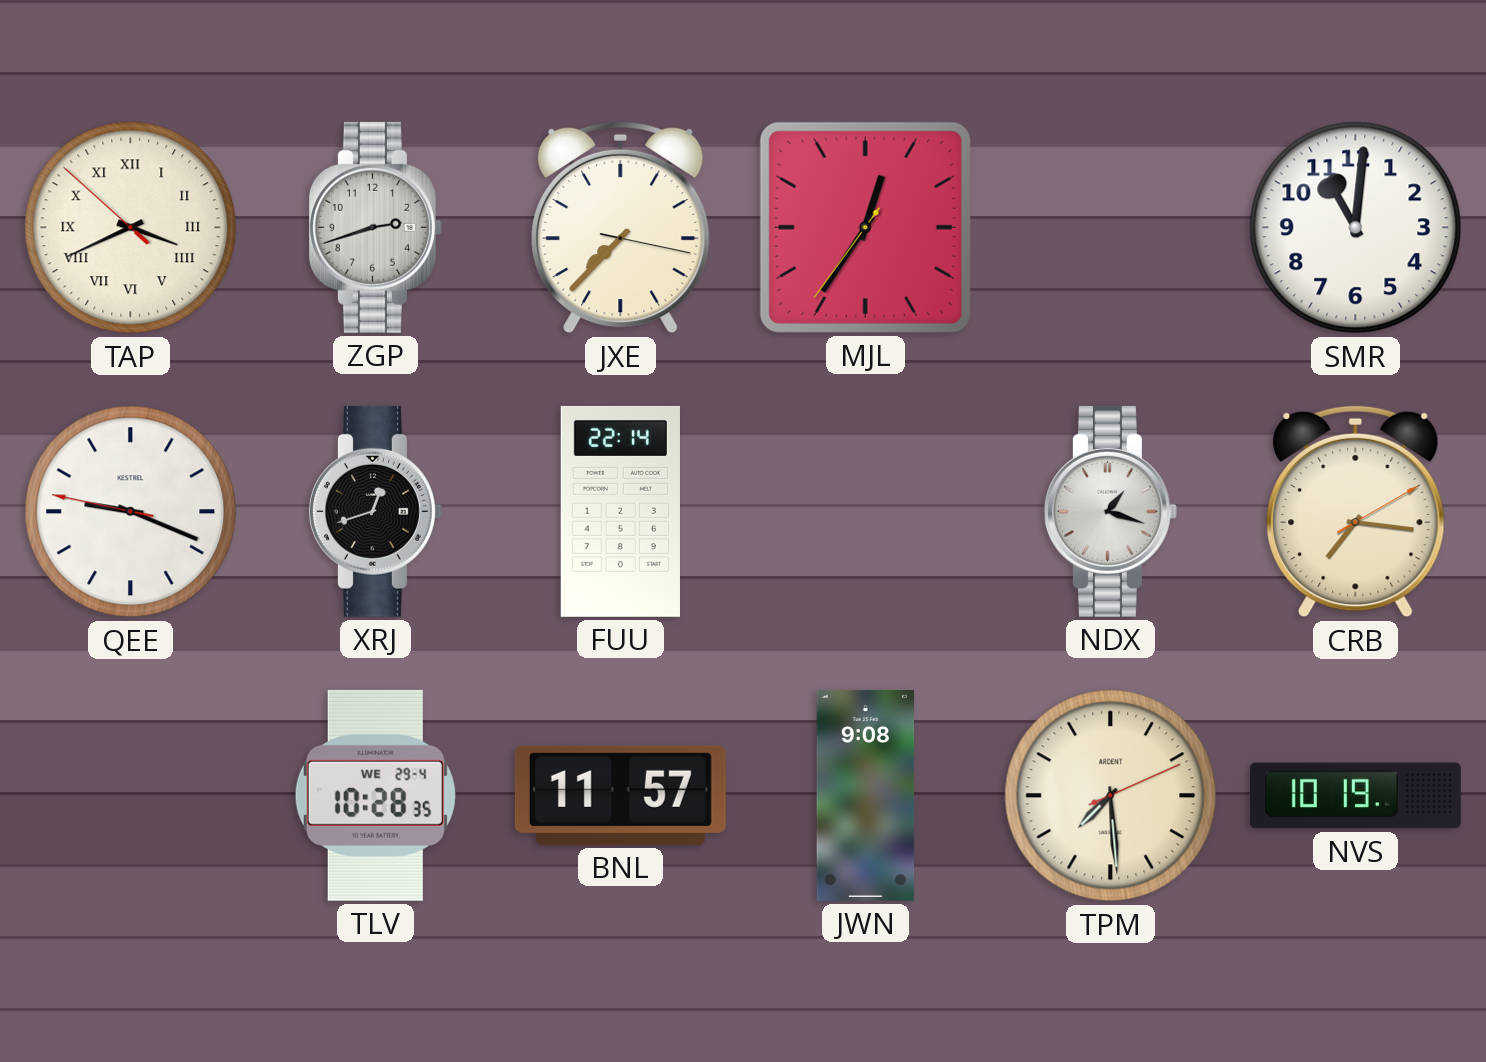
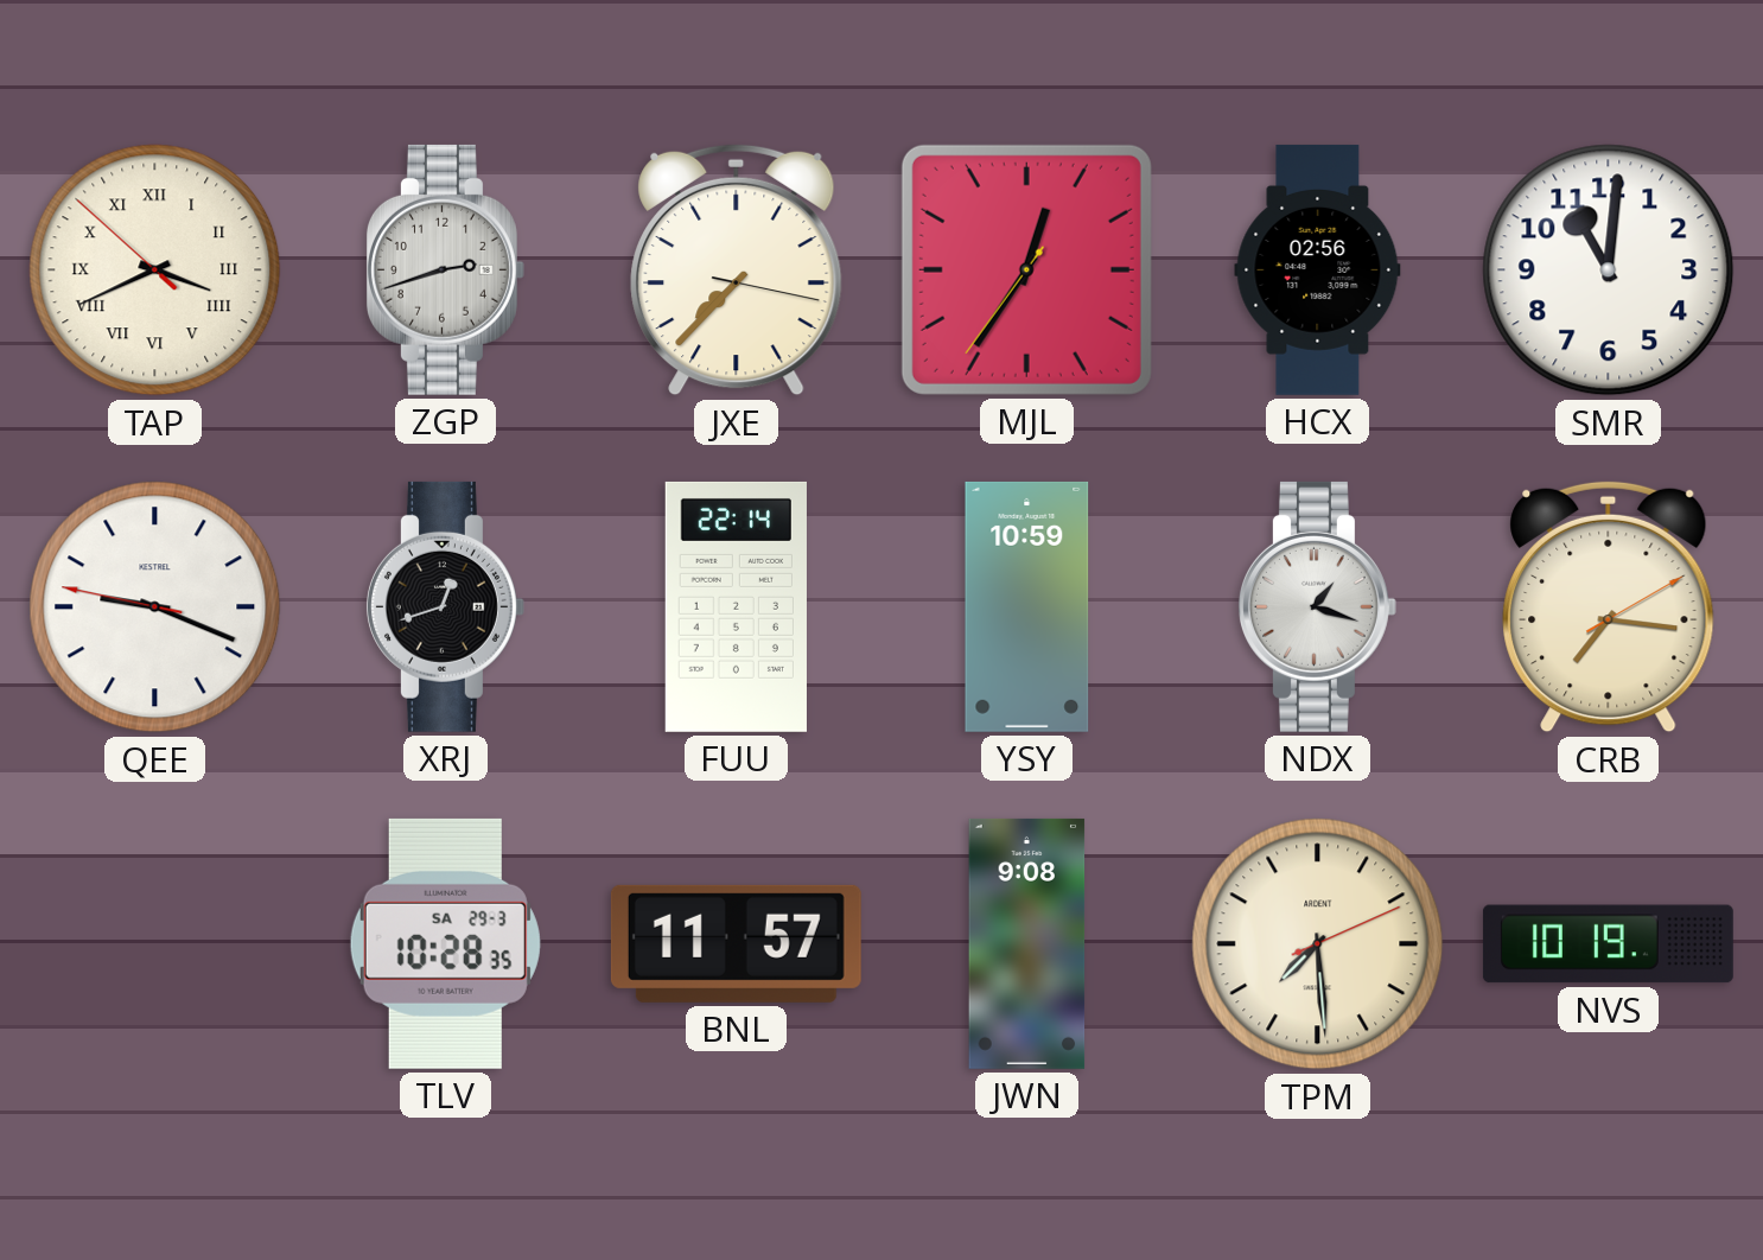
HCX: none -> 02:56 (1318, 269)
YSY: none -> 10:59 (1027, 606)
TLV date: WE 29-4 -> SA 29-3 (445, 943)
